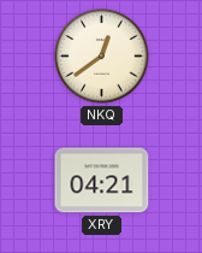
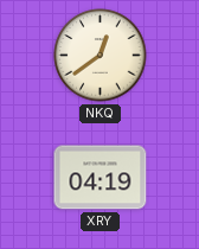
XRY: 04:21 -> 04:19 (101, 178)
